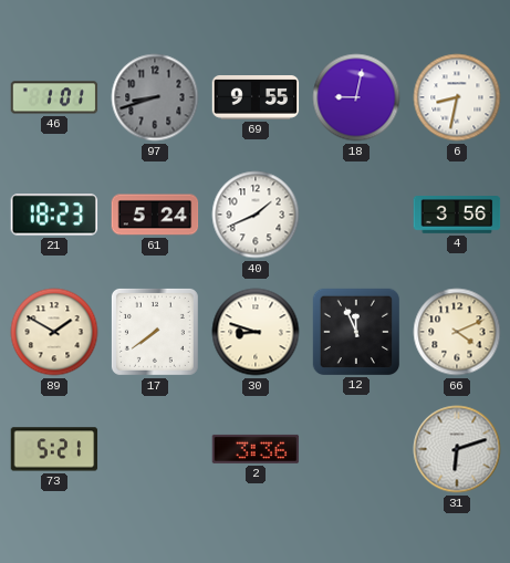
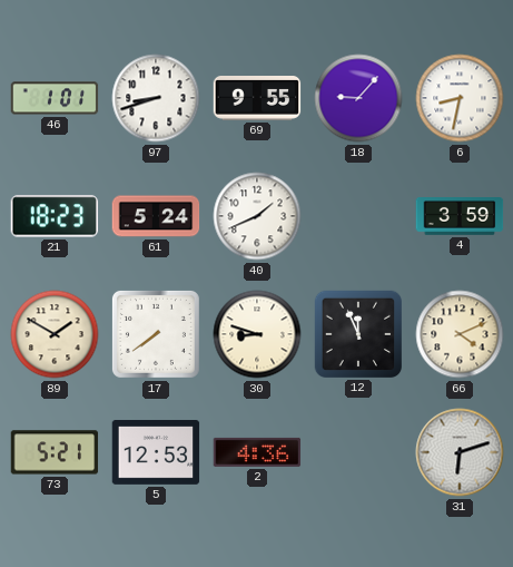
97 dial: grey -> white (156, 98)
18: 9:02 -> 9:07 (358, 98)
4: 3:56 -> 3:59 (460, 217)
5: none -> 12:53 (156, 453)
2: 3:36 -> 4:36 (257, 452)
